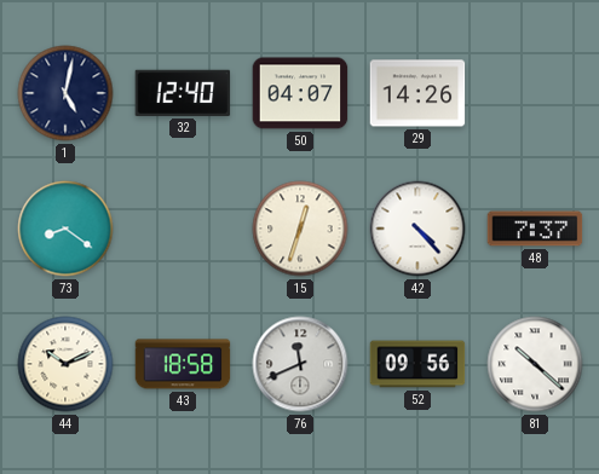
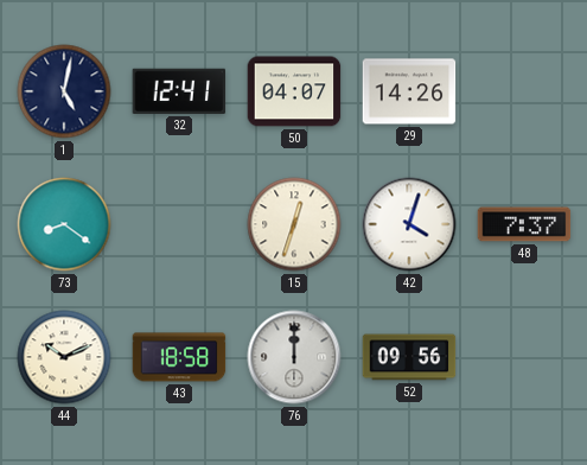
32: 12:40 -> 12:41 (179, 91)
42: 4:23 -> 4:03 (409, 224)
76: 11:41 -> 12:00 (294, 357)
81: 10:22 -> none (535, 364)
